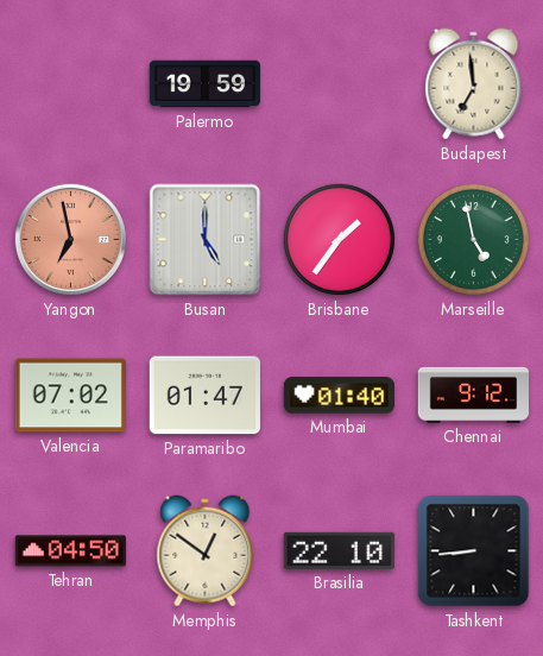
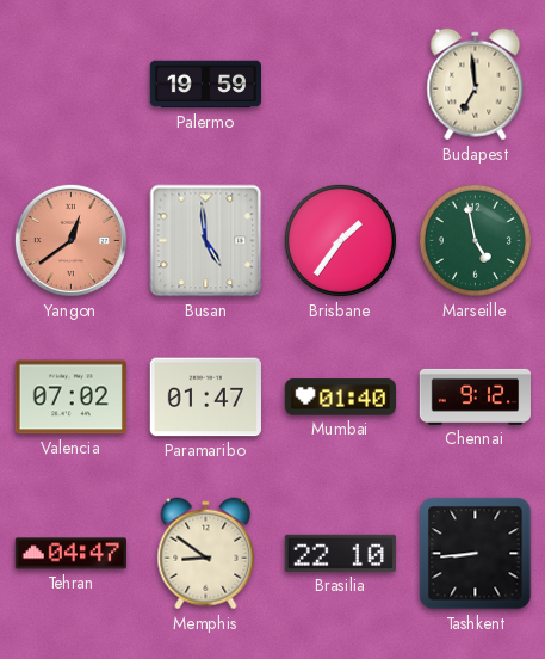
Yangon: 6:58 -> 12:39 (70, 240)
Busan: 5:00 -> 4:59 (206, 241)
Tehran: 04:50 -> 04:47 (70, 554)
Memphis: 12:51 -> 8:51 (206, 554)
